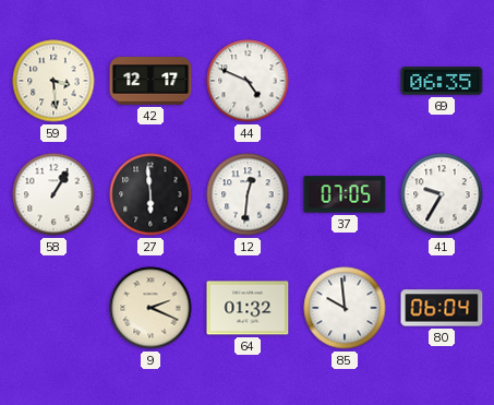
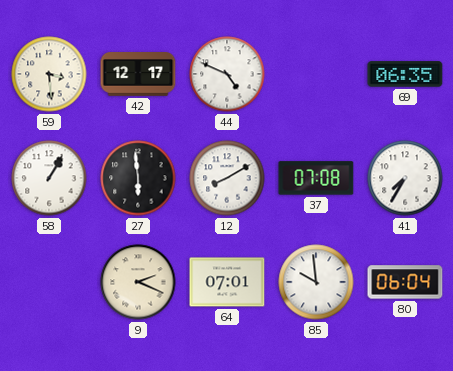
12: 12:31 -> 8:10 (227, 178)
37: 07:05 -> 07:08 (316, 178)
41: 9:35 -> 7:35 (405, 178)
64: 01:32 -> 07:01 (227, 282)
